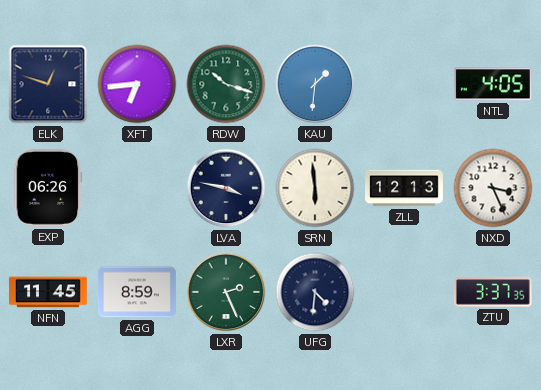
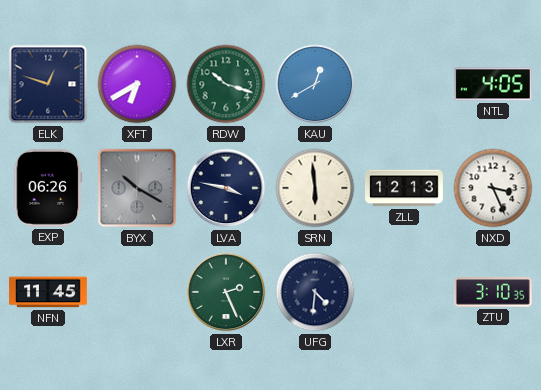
XFT: 6:44 -> 6:40 (137, 84)
KAU: 1:31 -> 12:40 (315, 84)
BYX: none -> 10:20 (137, 188)
AGG: 8:59 -> none (137, 292)
ZTU: 3:37 -> 3:10 (493, 292)
